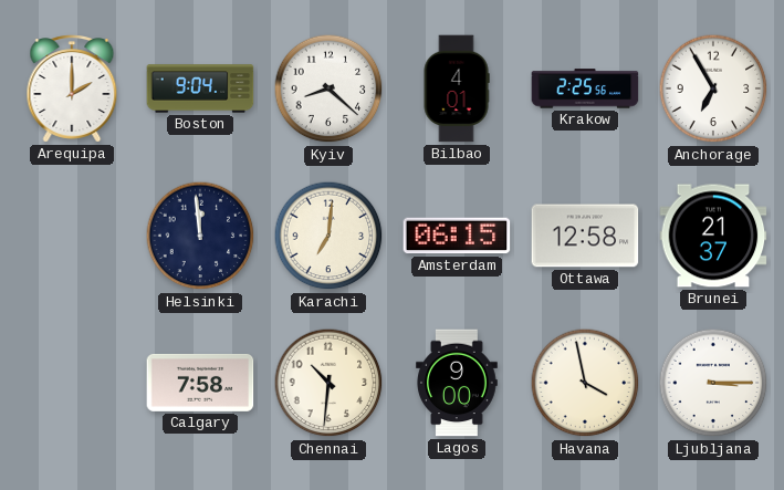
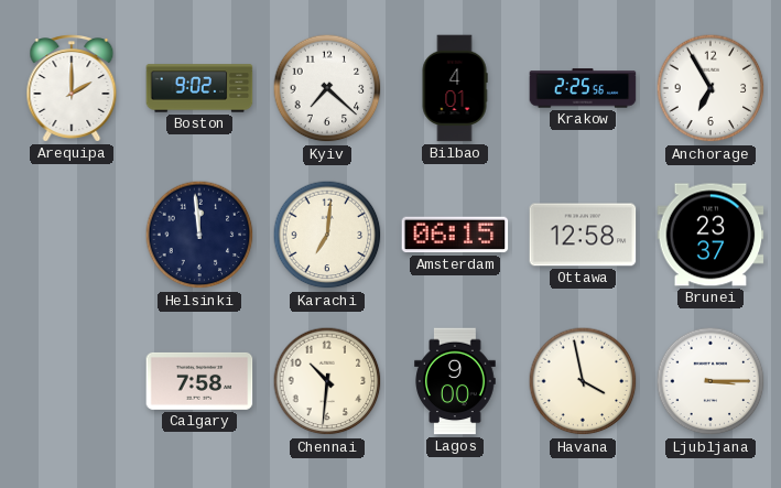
Boston: 9:04 -> 9:02 (199, 88)
Kyiv: 8:22 -> 7:22 (327, 88)
Brunei: 21:37 -> 23:37 (711, 235)
